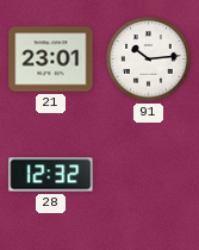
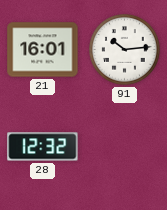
21: 23:01 -> 16:01 (43, 50)
